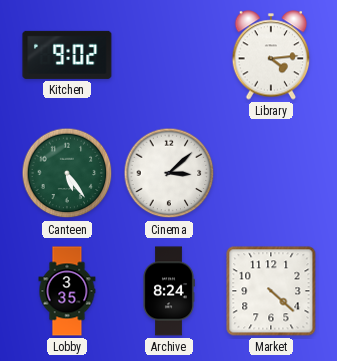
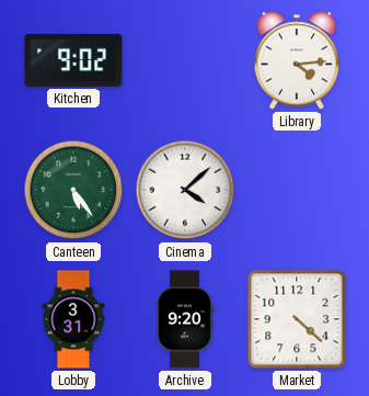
Cinema: 3:08 -> 4:08 (185, 190)
Lobby: 3:35 -> 3:31 (73, 319)
Archive: 8:24 -> 9:20 (185, 319)
